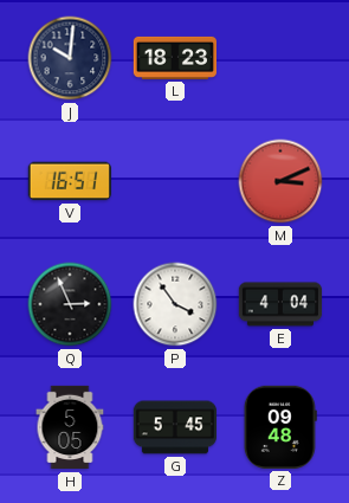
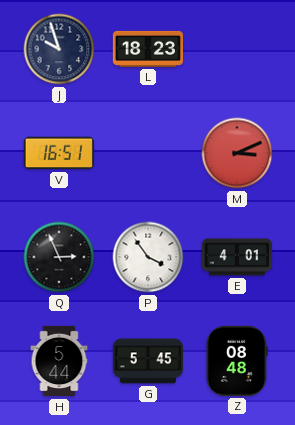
J: 10:01 -> 9:57 (59, 49)
E: 4:04 -> 4:01 (237, 257)
H: 5:05 -> 5:44 (59, 361)
Z: 09:48 -> 08:48 (237, 361)
